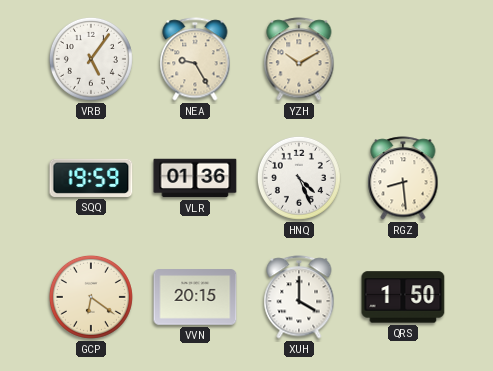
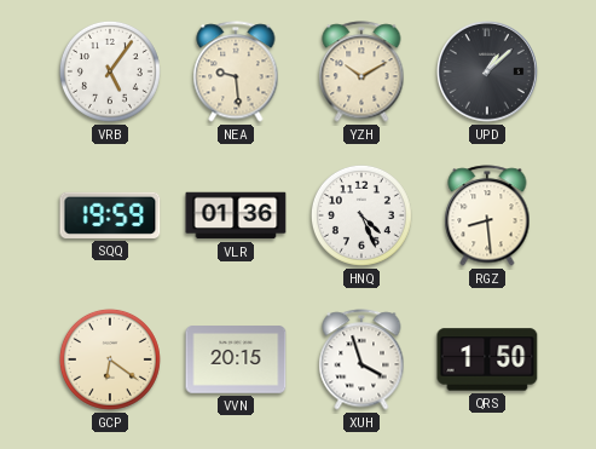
NEA: 9:25 -> 9:29 (236, 71)
UPD: none -> 1:08 (488, 73)
XUH: 4:00 -> 3:57 (361, 359)
